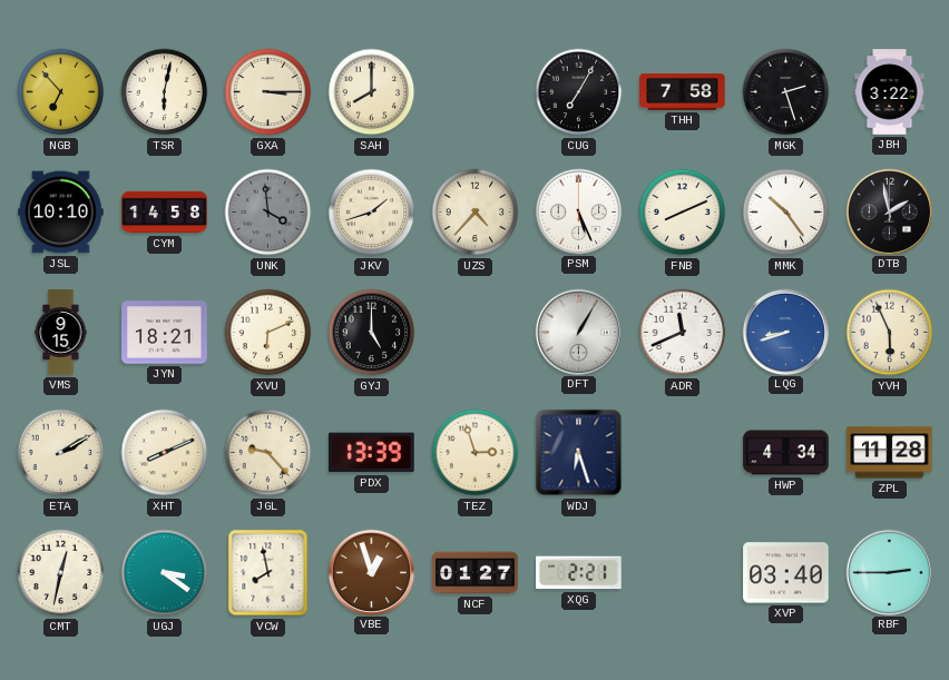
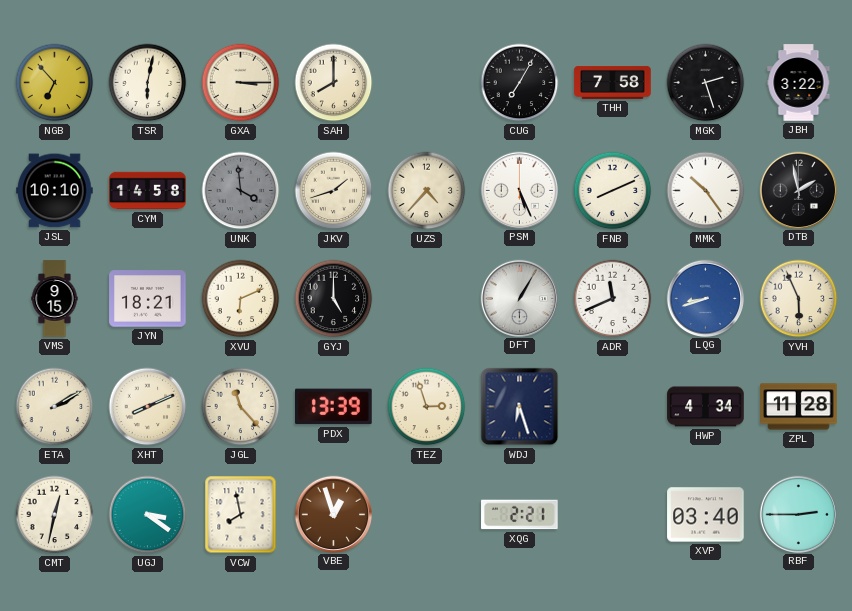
JGL: 9:23 -> 11:23 (241, 407)
NCF: 01:27 -> none (476, 573)
